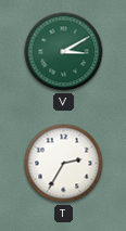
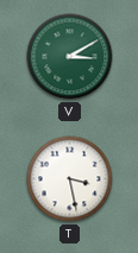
T: 2:35 -> 3:28 (70, 179)
